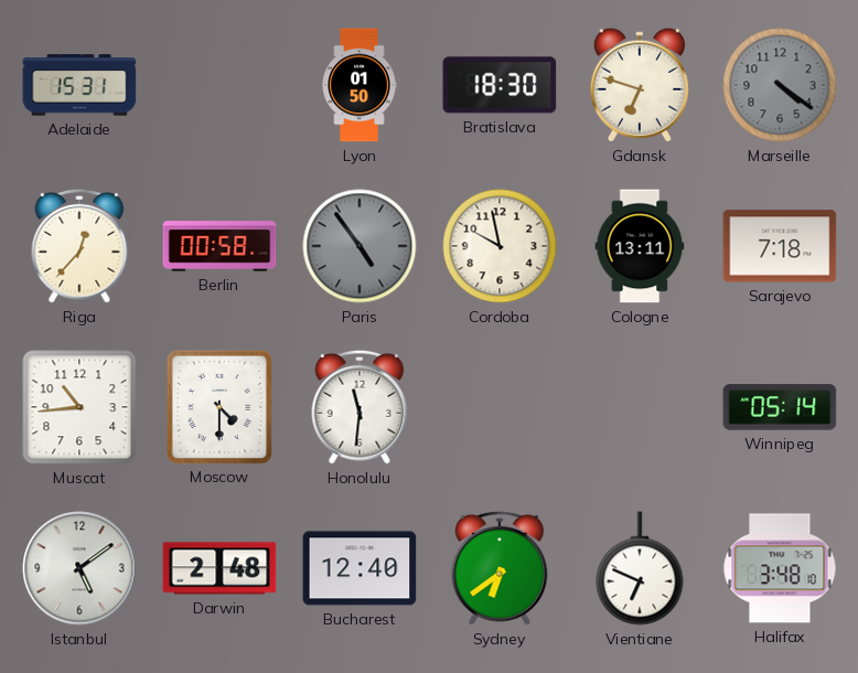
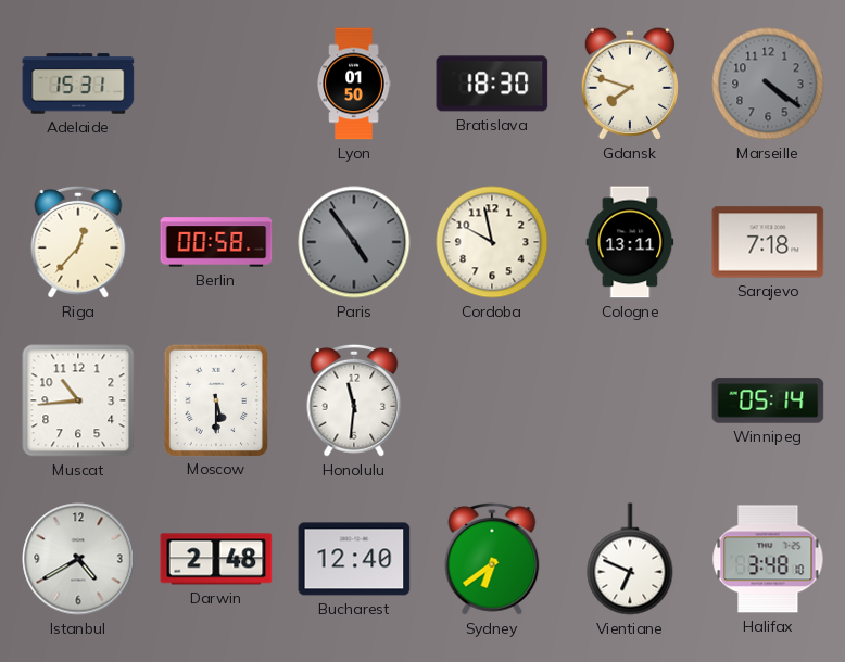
Gdansk: 6:48 -> 7:48 (630, 84)
Moscow: 4:30 -> 5:30 (216, 399)
Istanbul: 5:09 -> 4:40 (78, 559)
